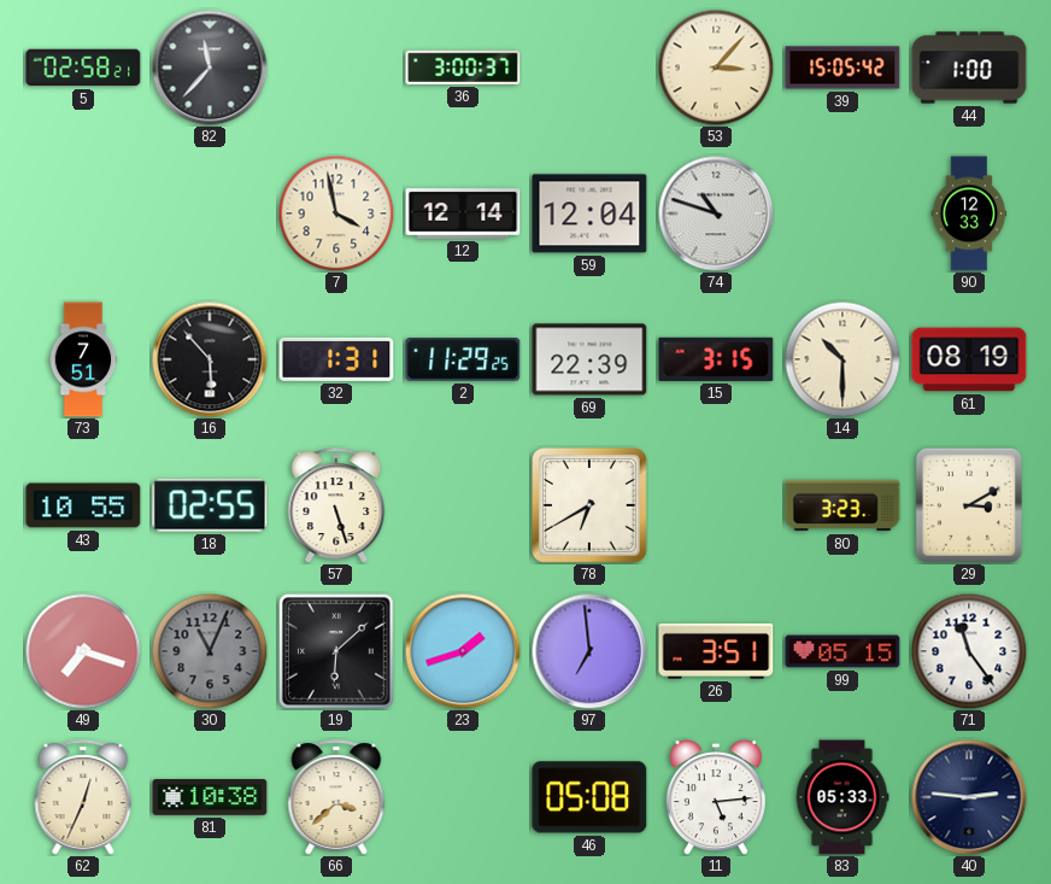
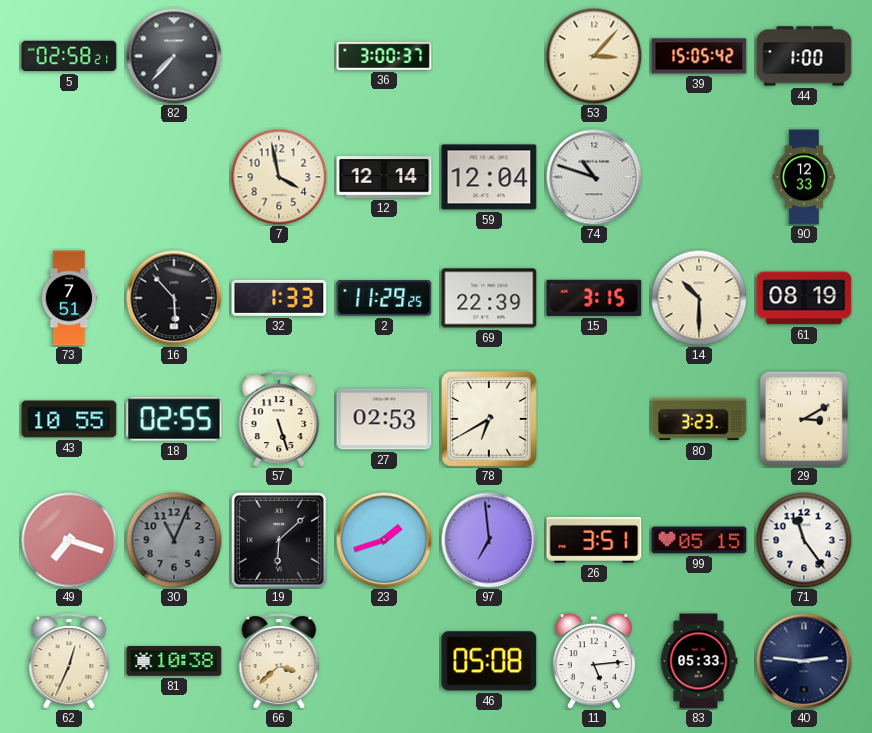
82: 11:37 -> 7:37 (174, 56)
32: 1:31 -> 1:33 (279, 298)
27: none -> 02:53 (384, 419)
